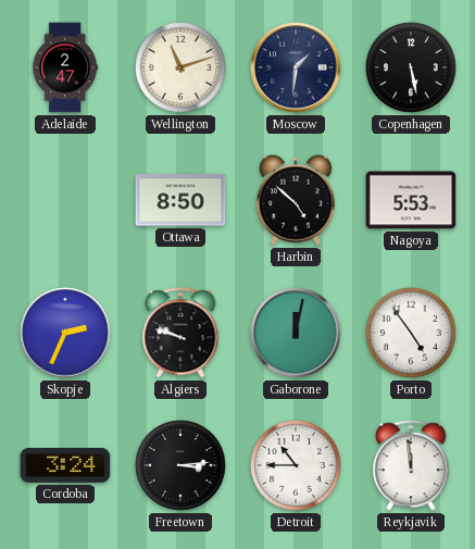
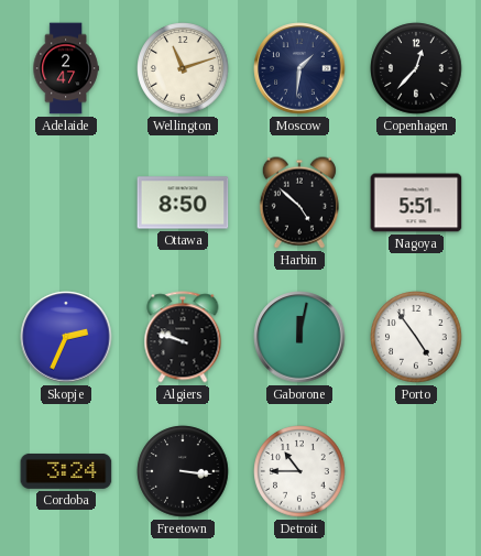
Copenhagen: 5:28 -> 12:37 (416, 68)
Nagoya: 5:53 -> 5:51 (416, 203)
Freetown: 3:14 -> 3:16 (183, 471)
Reykjavik: 11:59 -> none (411, 465)
